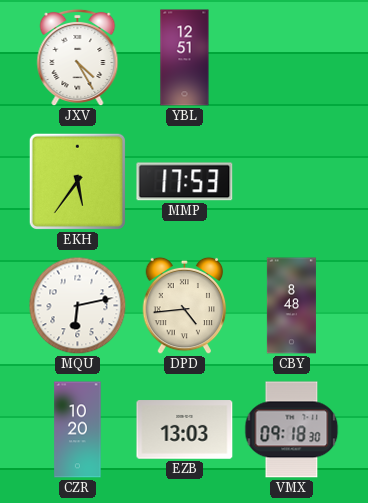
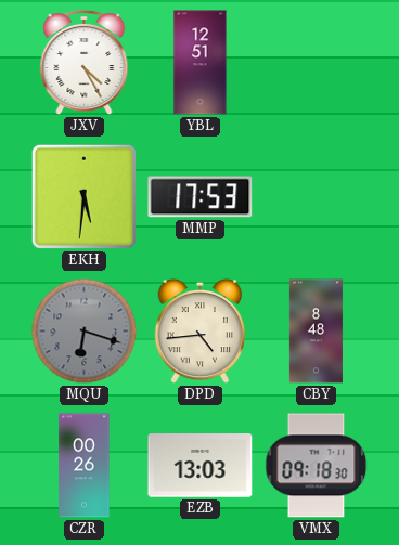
EKH: 5:36 -> 5:31 (83, 196)
MQU: 6:13 -> 6:18 (85, 332)
MQU dial: white -> grey (85, 332)
CZR: 10:20 -> 00:26 (85, 466)
